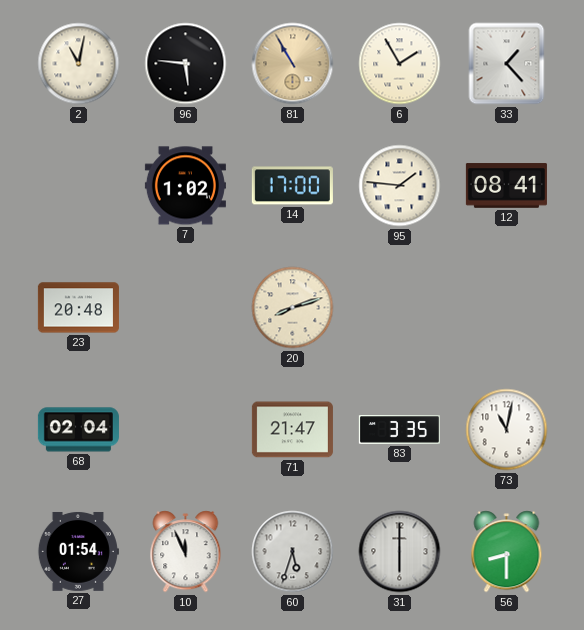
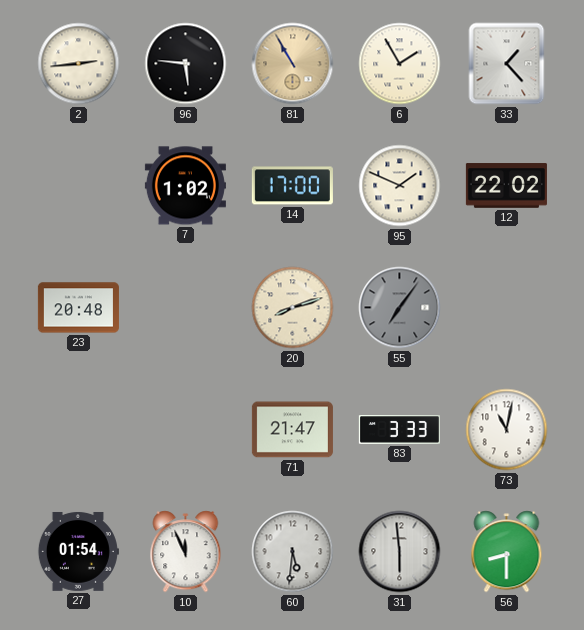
2: 11:02 -> 2:44 (79, 64)
95: 1:46 -> 1:49 (400, 186)
12: 08:41 -> 22:02 (506, 186)
55: none -> 7:06 (400, 308)
68: 02:04 -> none (78, 430)
83: 3:35 -> 3:33 (399, 430)
60: 5:33 -> 5:31 (293, 552)
31: 6:00 -> 5:59 (400, 552)
